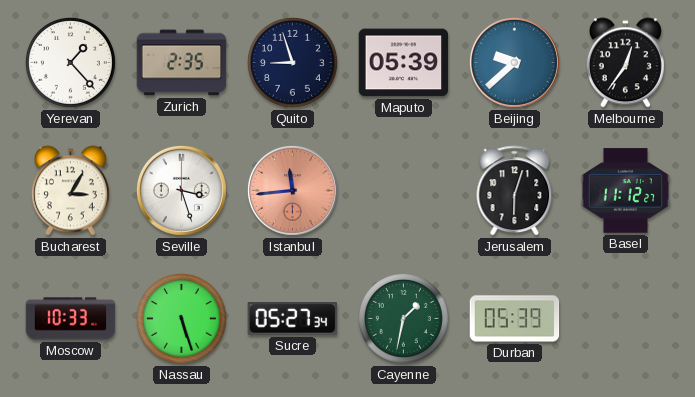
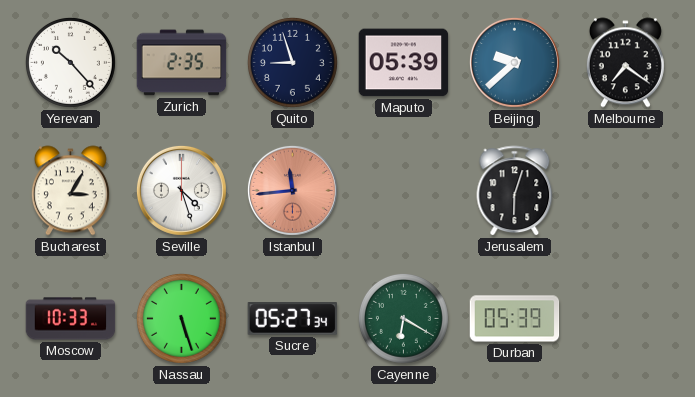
Yerevan: 1:23 -> 10:23 (70, 62)
Melbourne: 12:36 -> 7:21 (625, 63)
Seville: 3:27 -> 4:27 (181, 190)
Basel: 11:12 -> none (626, 191)
Cayenne: 1:32 -> 6:20 (403, 318)
